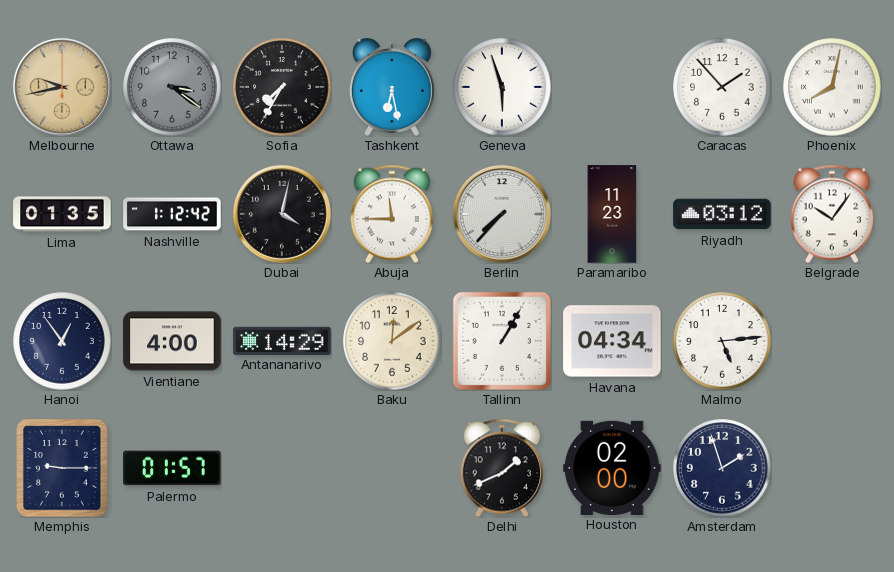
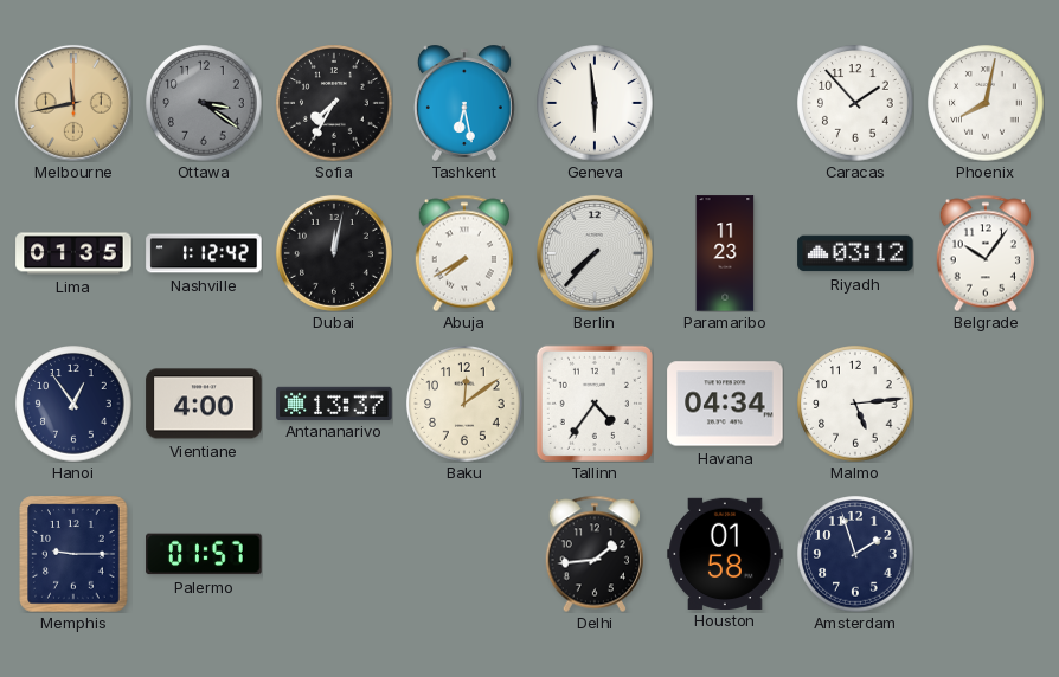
Melbourne: 9:43 -> 11:43 (73, 103)
Geneva: 5:57 -> 5:59 (595, 103)
Dubai: 4:02 -> 12:02 (334, 253)
Abuja: 11:45 -> 7:40 (463, 253)
Antananarivo: 14:29 -> 13:37 (334, 402)
Tallinn: 1:05 -> 4:36 (595, 404)
Delhi: 1:41 -> 1:44 (593, 554)
Houston: 02:00 -> 01:58 (725, 553)
